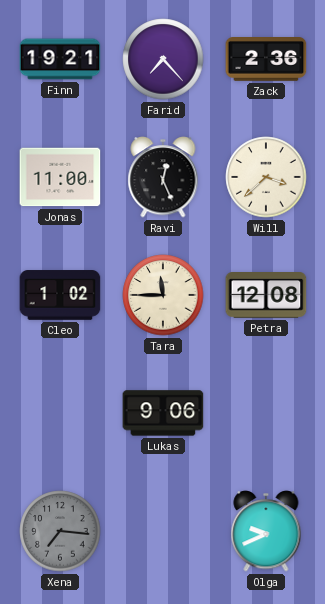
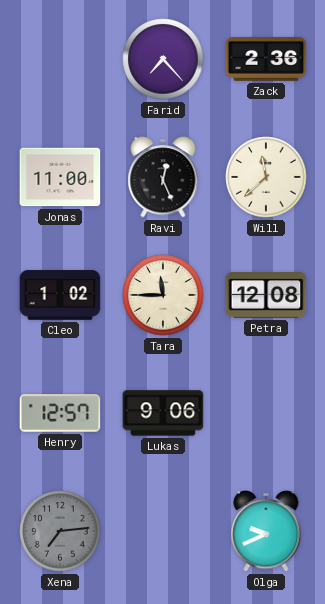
Finn: 19:21 -> none (60, 59)
Will: 3:38 -> 11:38 (266, 177)
Henry: none -> 12:57 (60, 413)
Xena: 7:16 -> 7:14 (60, 531)
